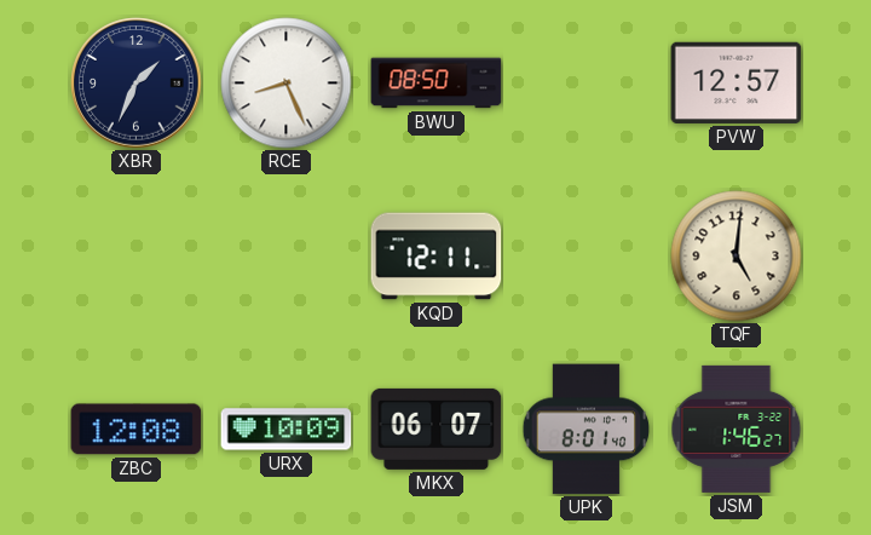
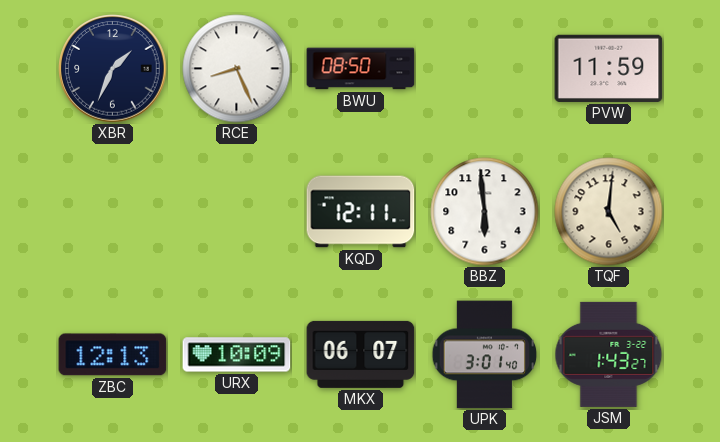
PVW: 12:57 -> 11:59 (609, 68)
BBZ: none -> 5:59 (485, 212)
ZBC: 12:08 -> 12:13 (113, 355)
UPK: 8:01 -> 3:01 (485, 355)
JSM: 1:46 -> 1:43 (609, 354)
